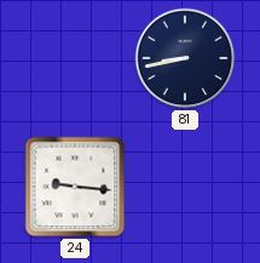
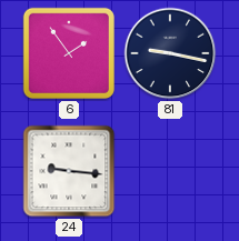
6: none -> 1:54 (69, 53)
81: 8:43 -> 9:17 (170, 53)
